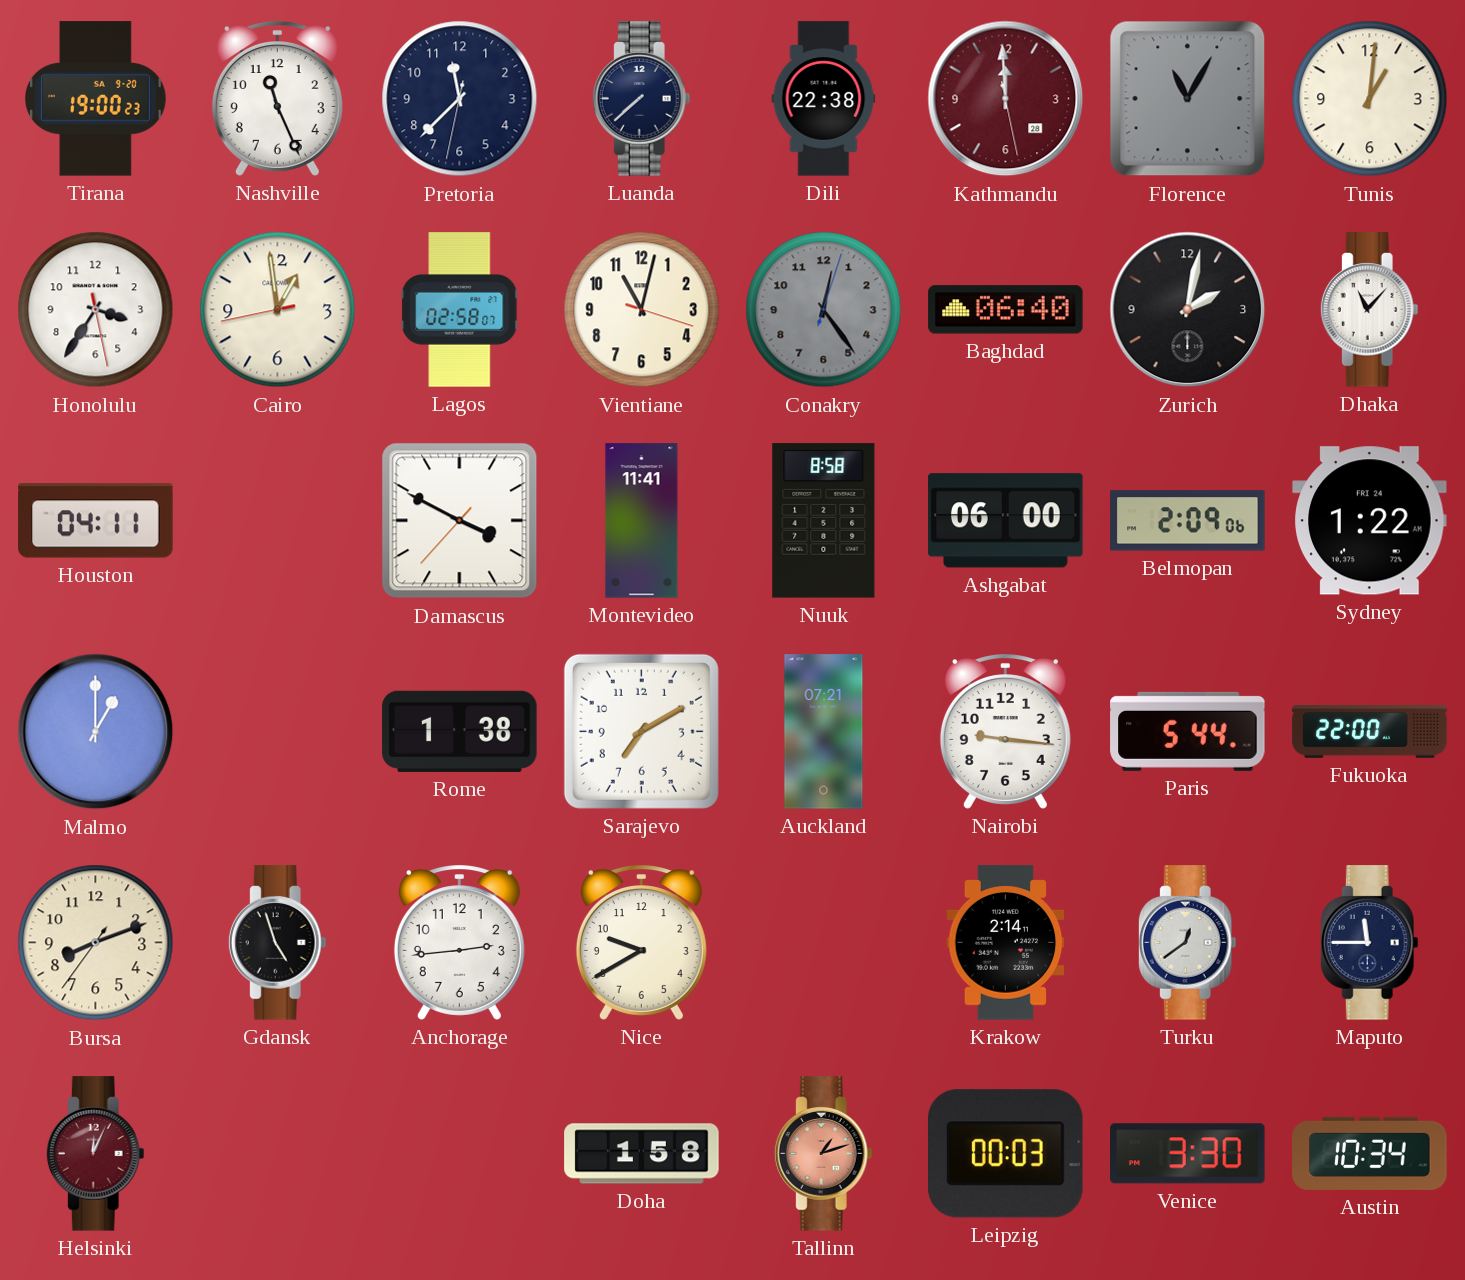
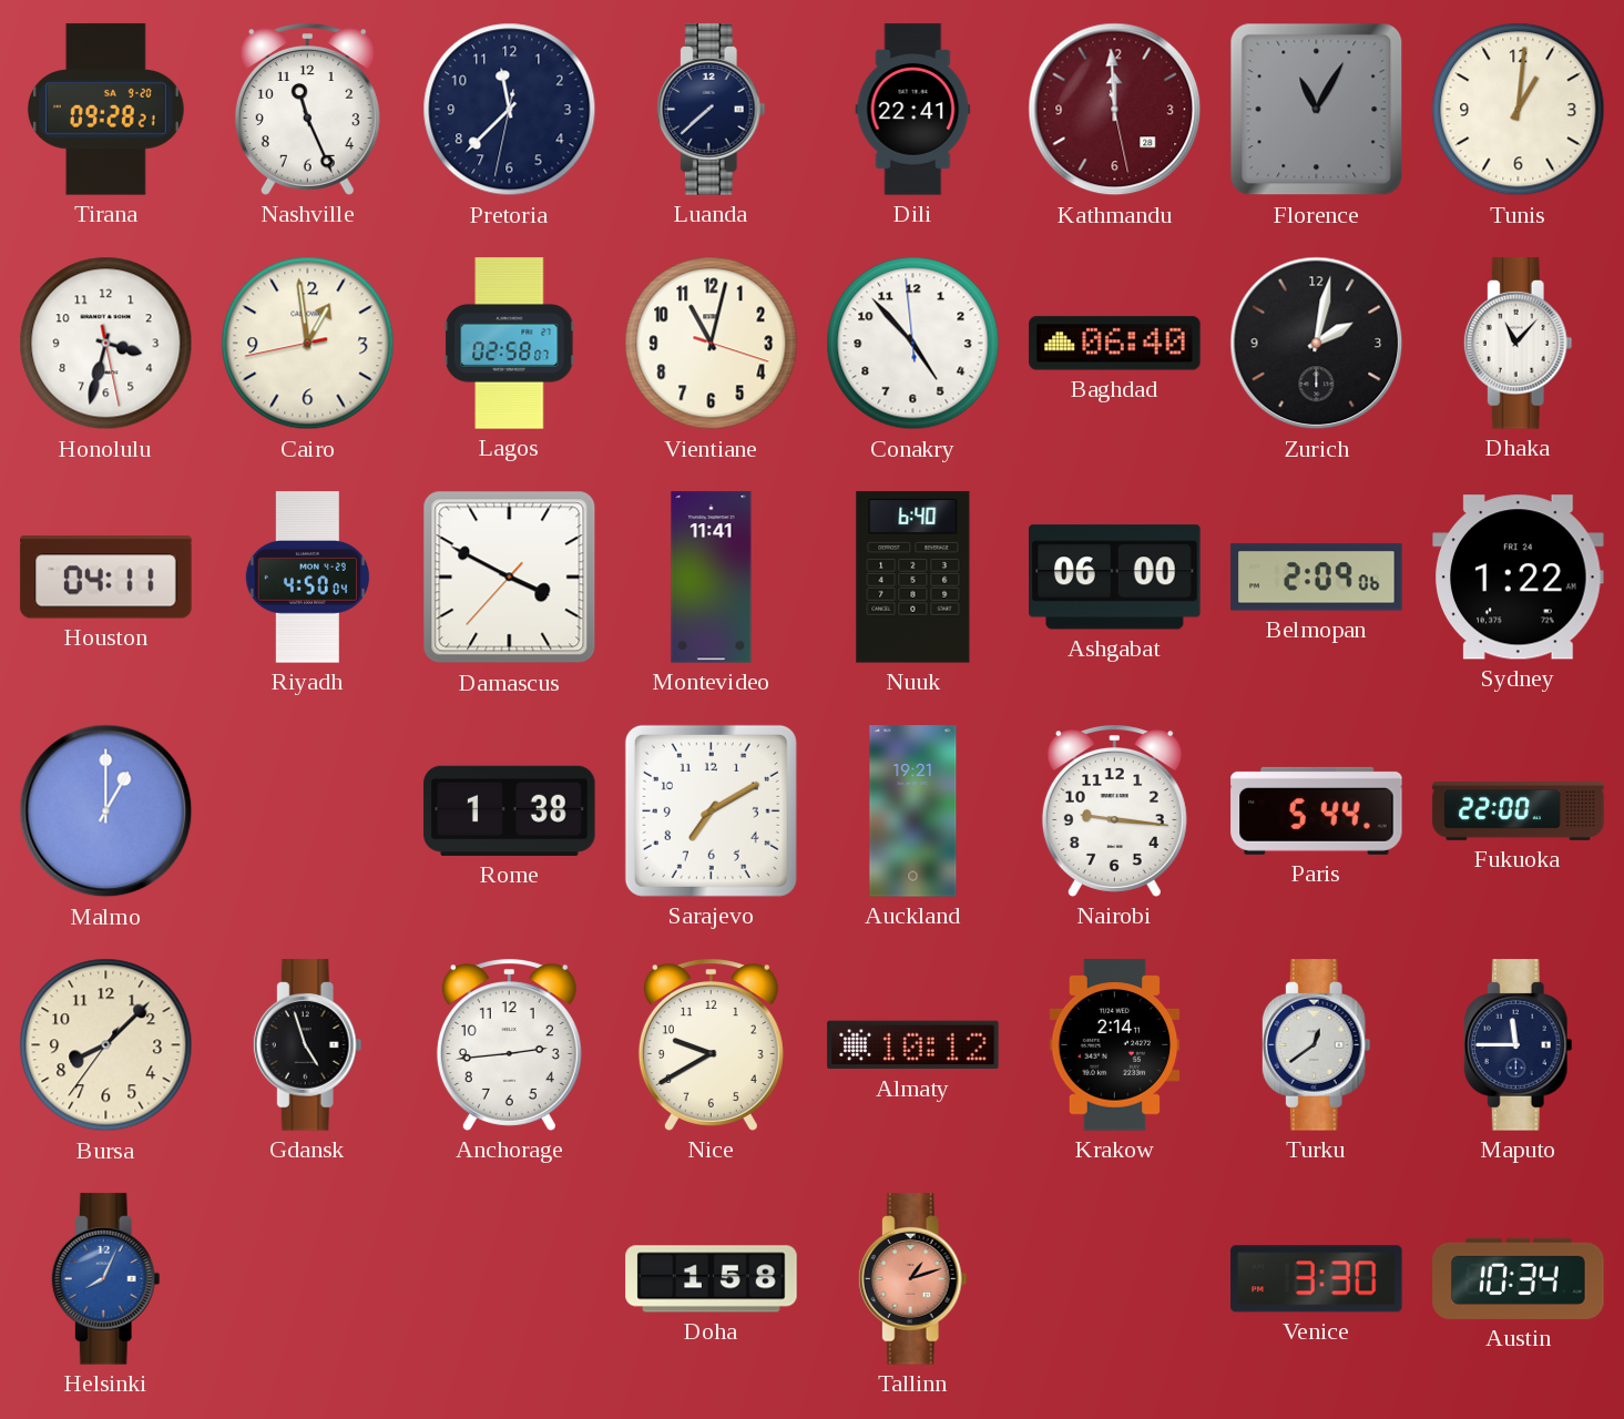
Tirana: 19:00 -> 09:28 (106, 110)
Dili: 22:38 -> 22:41 (913, 110)
Honolulu: 3:35 -> 3:32 (106, 344)
Conakry: 12:24 -> 4:52 (913, 344)
Conakry dial: grey -> white (913, 344)
Riyadh: none -> 4:50 (307, 578)
Nuuk: 8:58 -> 6:40 (913, 578)
Auckland: 07:21 -> 19:21 (913, 811)
Bursa: 8:11 -> 8:07 (106, 1045)
Almaty: none -> 10:12 (913, 1045)
Helsinki: 12:04 -> 8:04 (105, 1279)
Helsinki dial: burgundy -> blue (105, 1279)
Leipzig: 00:03 -> none (1006, 1154)
